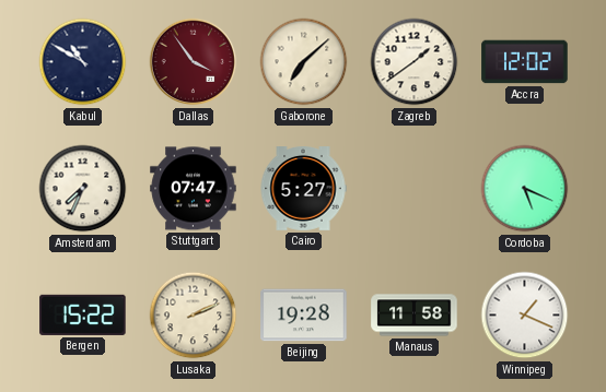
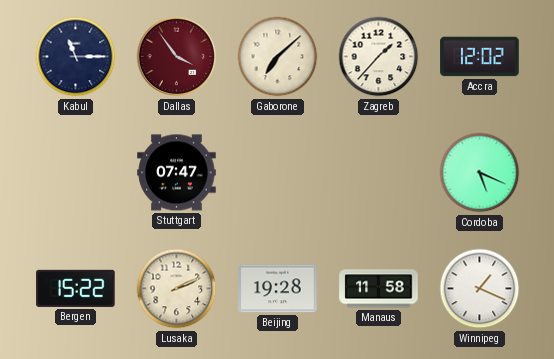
Kabul: 10:50 -> 11:15 (76, 57)
Zagreb: 1:39 -> 1:37 (379, 57)
Amsterdam: 7:34 -> none (83, 189)
Cairo: 5:27 -> none (303, 189)
